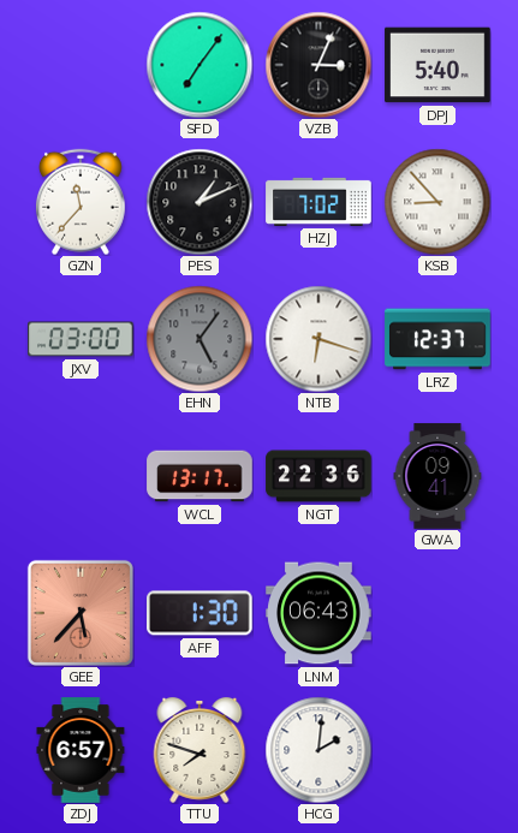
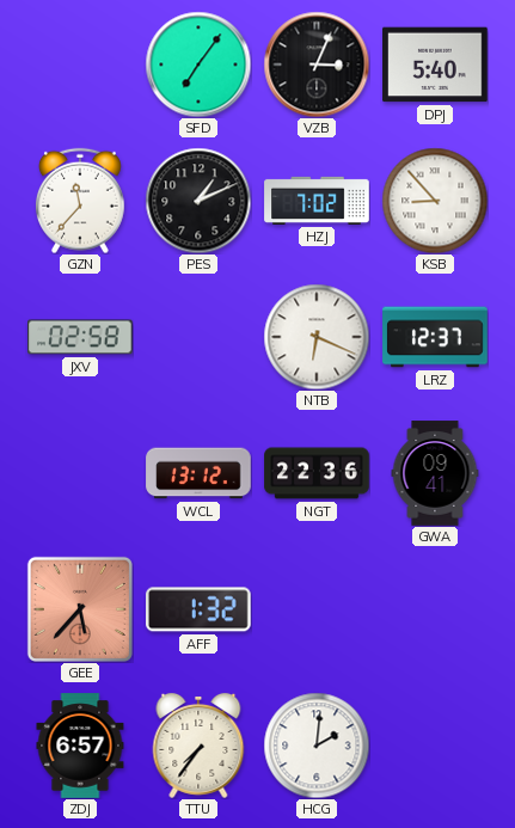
JXV: 03:00 -> 02:58 (80, 337)
EHN: 5:06 -> none (200, 339)
NTB: 6:18 -> 6:19 (317, 337)
WCL: 13:17 -> 13:12 (198, 473)
AFF: 1:30 -> 1:32 (200, 609)
LNM: 06:43 -> none (318, 613)
TTU: 7:48 -> 7:36 (198, 746)
